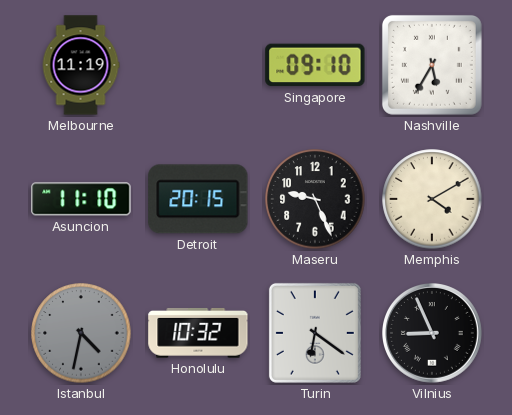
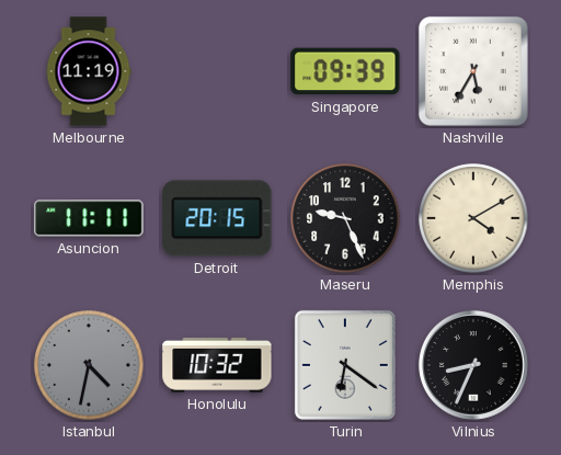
Singapore: 09:10 -> 09:39 (345, 71)
Asuncion: 11:10 -> 11:11 (89, 218)
Vilnius: 8:56 -> 8:34 (474, 366)
